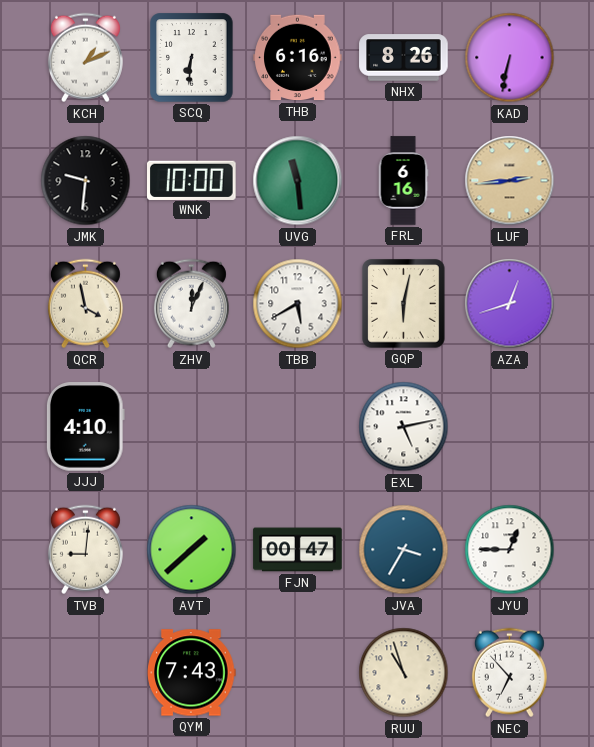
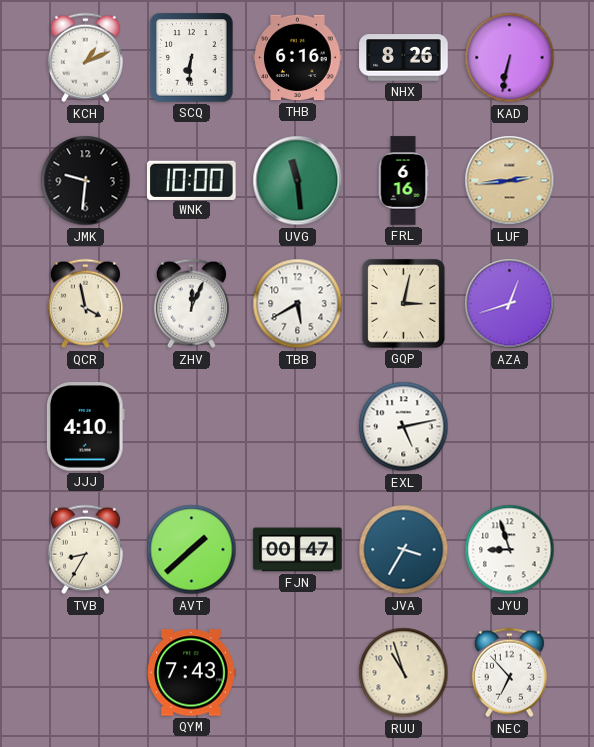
GQP: 6:02 -> 3:02 (404, 304)
TVB: 9:01 -> 8:35 (85, 550)
JYU: 12:45 -> 8:57 (510, 550)
